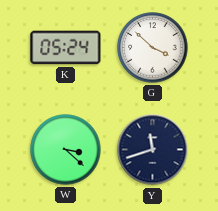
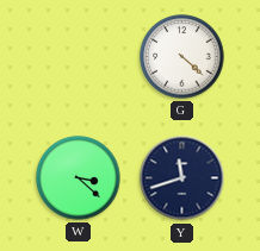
K: 05:24 -> none (66, 48)
G: 3:52 -> 4:22 (182, 57)
